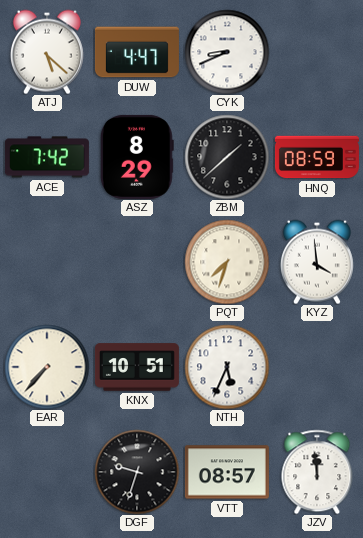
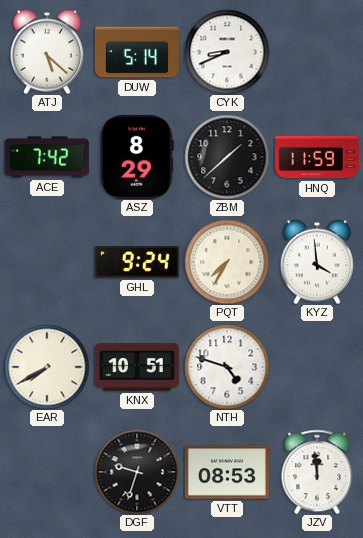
DUW: 4:47 -> 5:14 (137, 52)
HNQ: 08:59 -> 11:59 (317, 157)
GHL: none -> 9:24 (137, 262)
PQT: 7:33 -> 7:35 (227, 262)
EAR: 7:37 -> 7:40 (47, 367)
NTH: 5:34 -> 4:48 (227, 367)
VTT: 08:57 -> 08:53 (227, 472)
